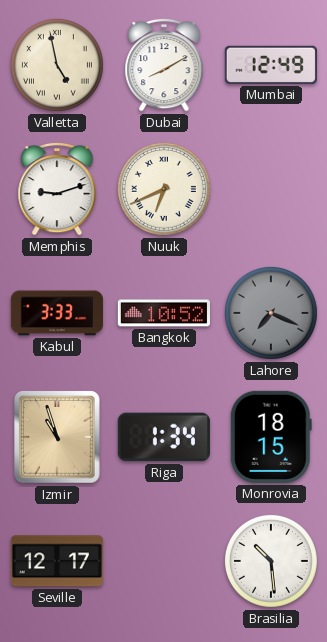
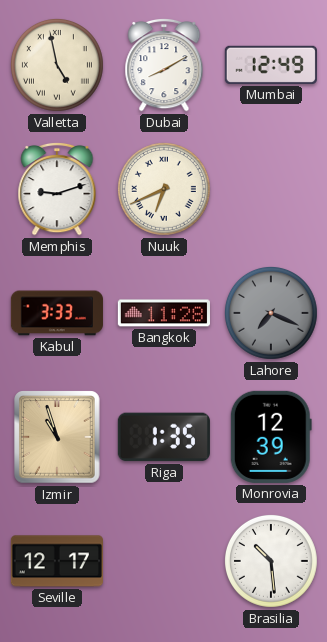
Bangkok: 10:52 -> 11:28 (164, 313)
Riga: 1:34 -> 1:35 (164, 437)
Monrovia: 18:15 -> 12:39 (271, 437)
